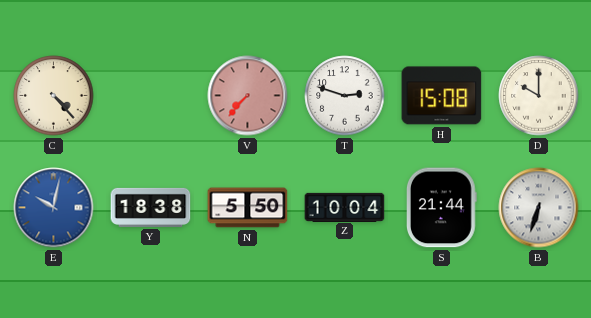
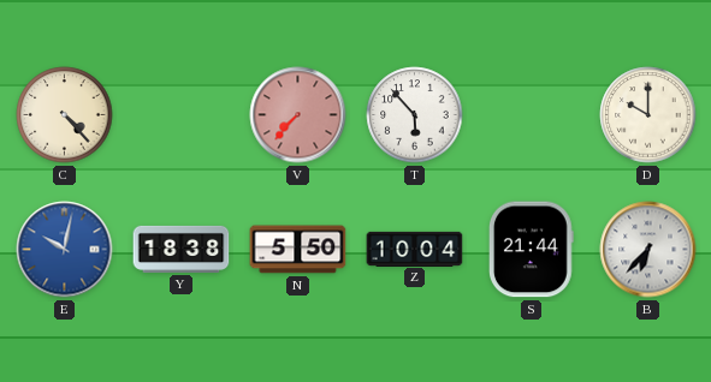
T: 2:48 -> 5:53 (415, 115)
H: 15:08 -> none (442, 96)
B: 6:33 -> 6:37 (648, 250)
